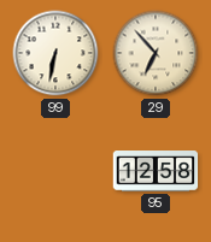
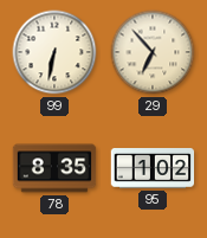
78: none -> 8:35 (54, 168)
95: 12:58 -> 1:02 (153, 169)
